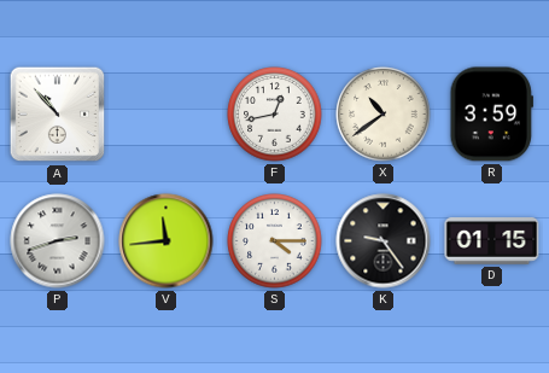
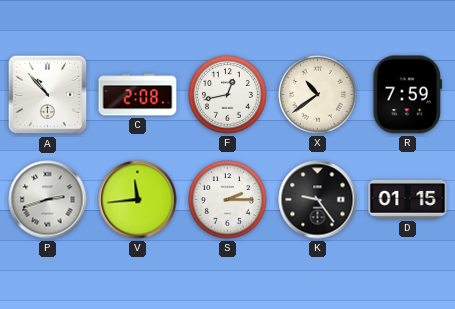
C: none -> 2:08 (138, 95)
R: 3:59 -> 7:59 (407, 95)
S: 4:15 -> 2:15 (228, 200)
